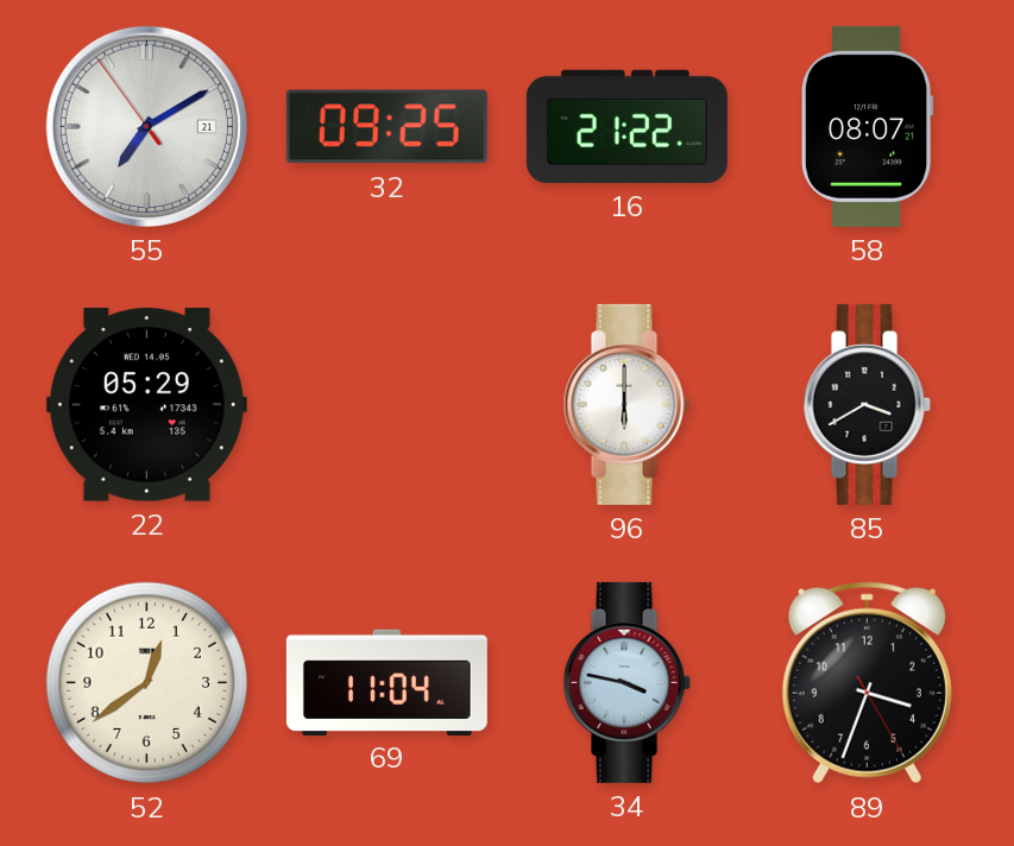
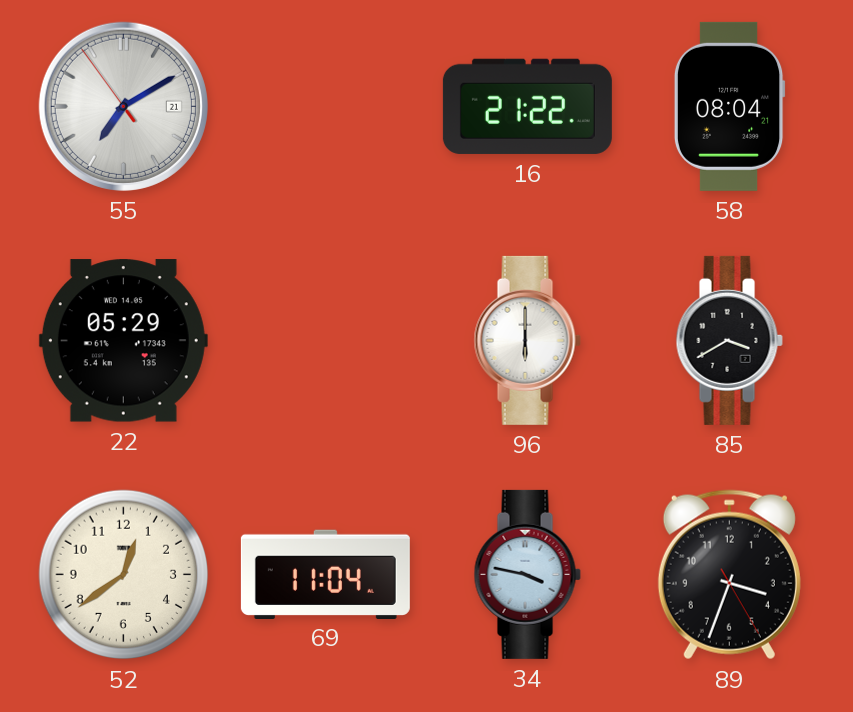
32: 09:25 -> none (386, 127)
58: 08:07 -> 08:04 (729, 106)
